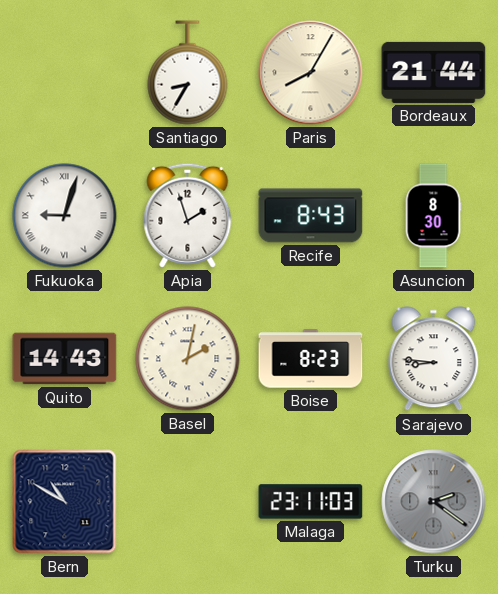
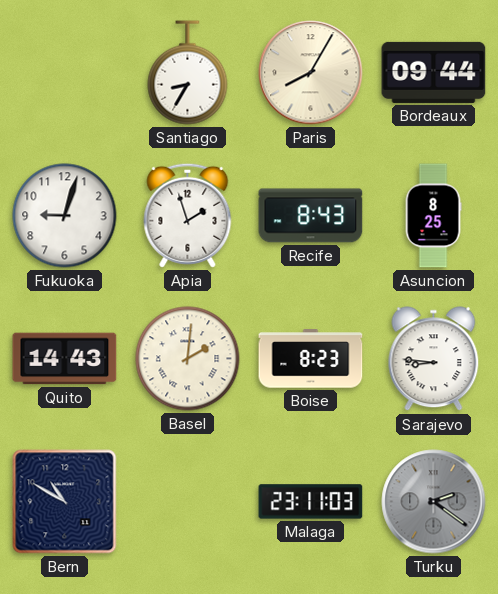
Bordeaux: 21:44 -> 09:44 (434, 72)
Fukuoka numerals: Roman -> Arabic (65, 216)
Asuncion: 8:30 -> 8:25 (433, 216)
Basel: 2:02 -> 2:01 (188, 359)
